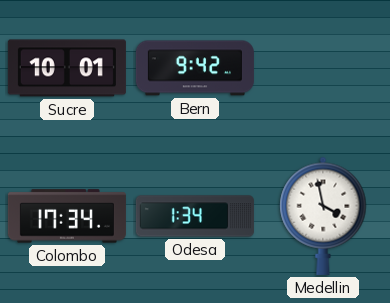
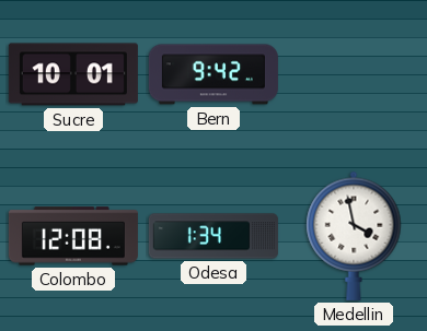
Colombo: 17:34 -> 12:08 (73, 236)
